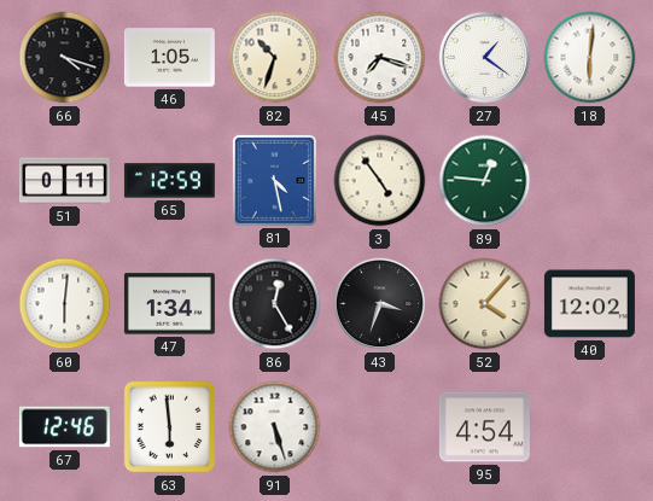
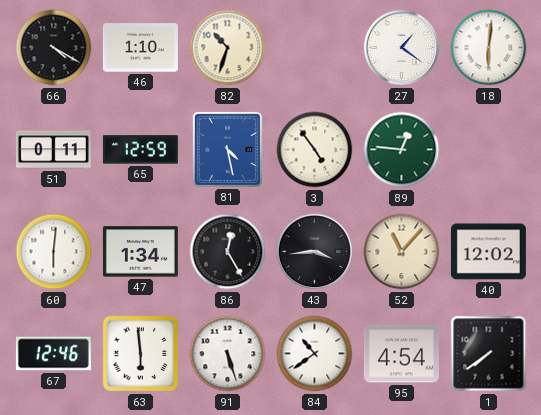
66: 4:18 -> 4:20 (54, 48)
46: 1:05 -> 1:10 (140, 48)
45: 7:18 -> none (380, 58)
43: 3:33 -> 3:44 (315, 252)
52: 4:07 -> 11:07 (402, 252)
84: none -> 10:39 (315, 354)
1: none -> 7:39 (489, 354)
